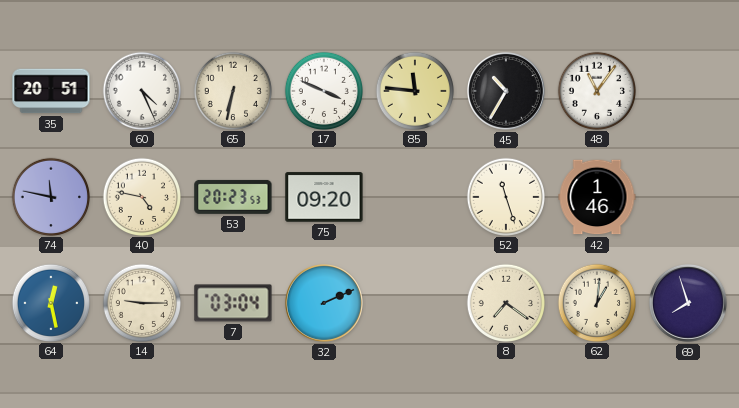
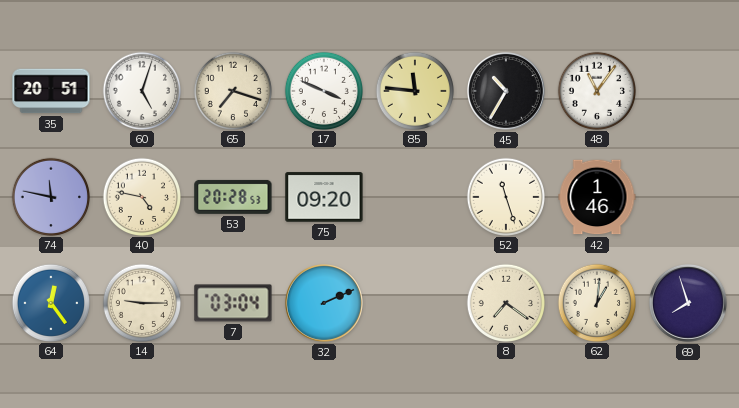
60: 4:26 -> 5:03 (141, 90)
65: 6:32 -> 7:18 (232, 90)
53: 20:23 -> 20:28 (233, 197)
64: 12:28 -> 12:24 (50, 302)
